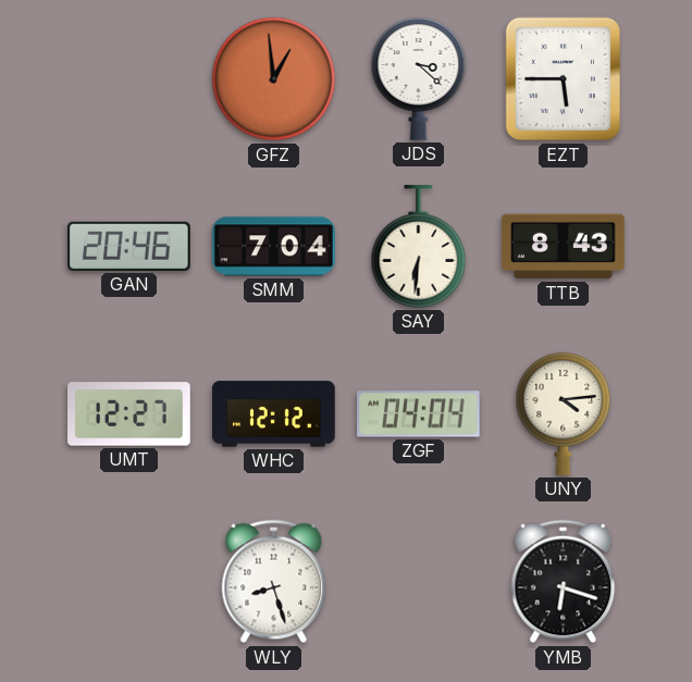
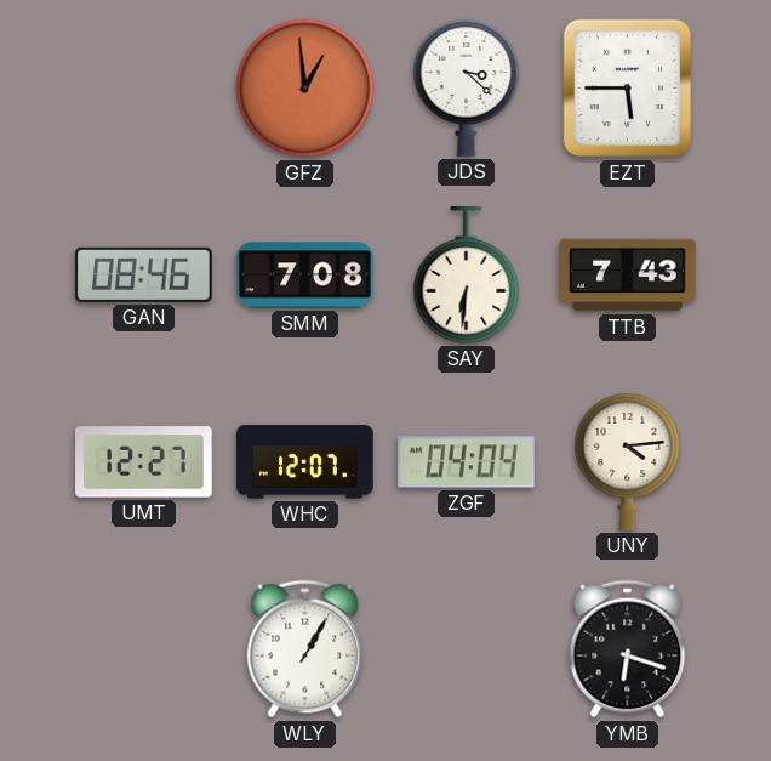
GAN: 20:46 -> 08:46 (144, 274)
SMM: 7:04 -> 7:08 (305, 276)
TTB: 8:43 -> 7:43 (628, 276)
WHC: 12:12 -> 12:07 (305, 462)
WLY: 8:27 -> 1:05 (305, 649)
